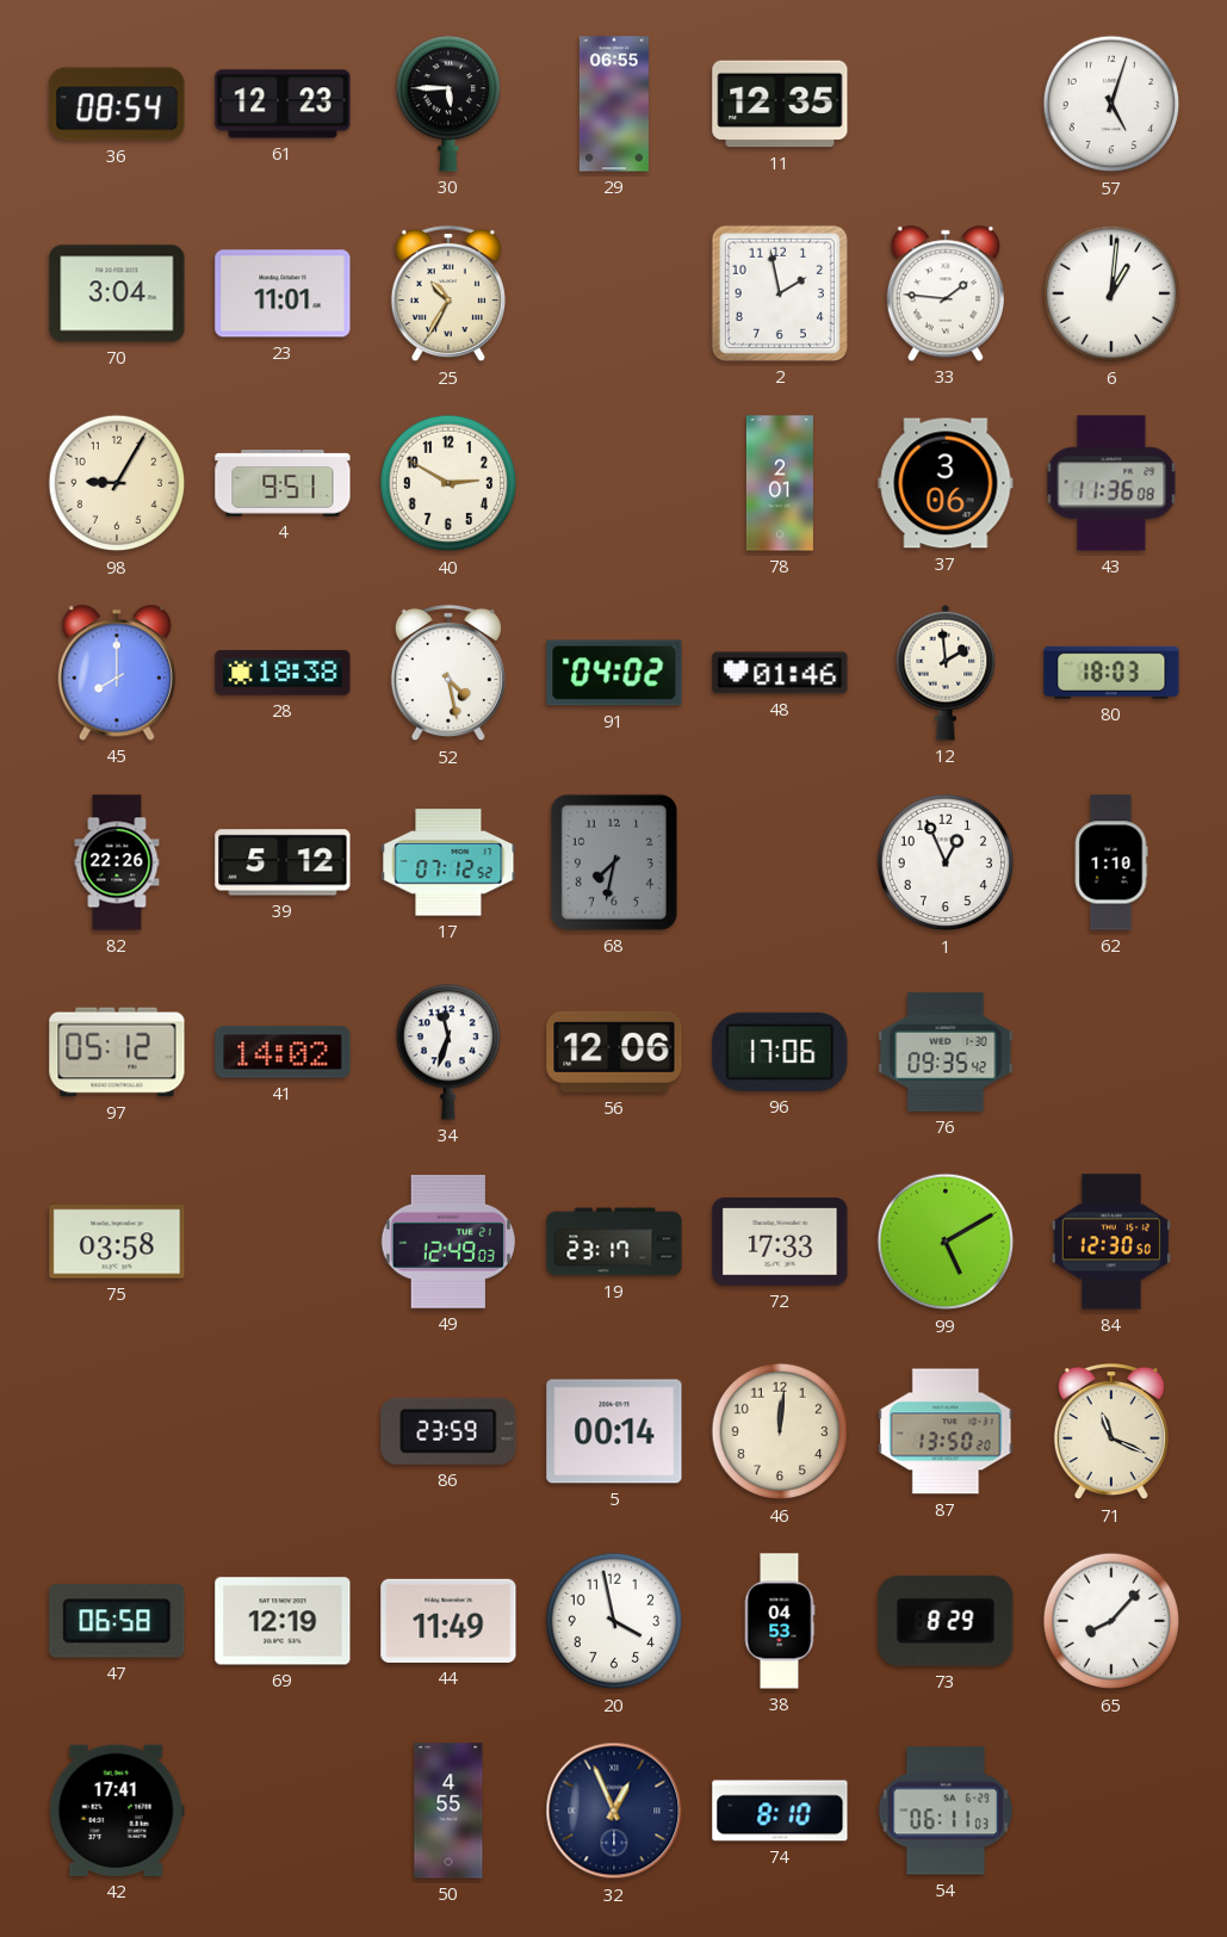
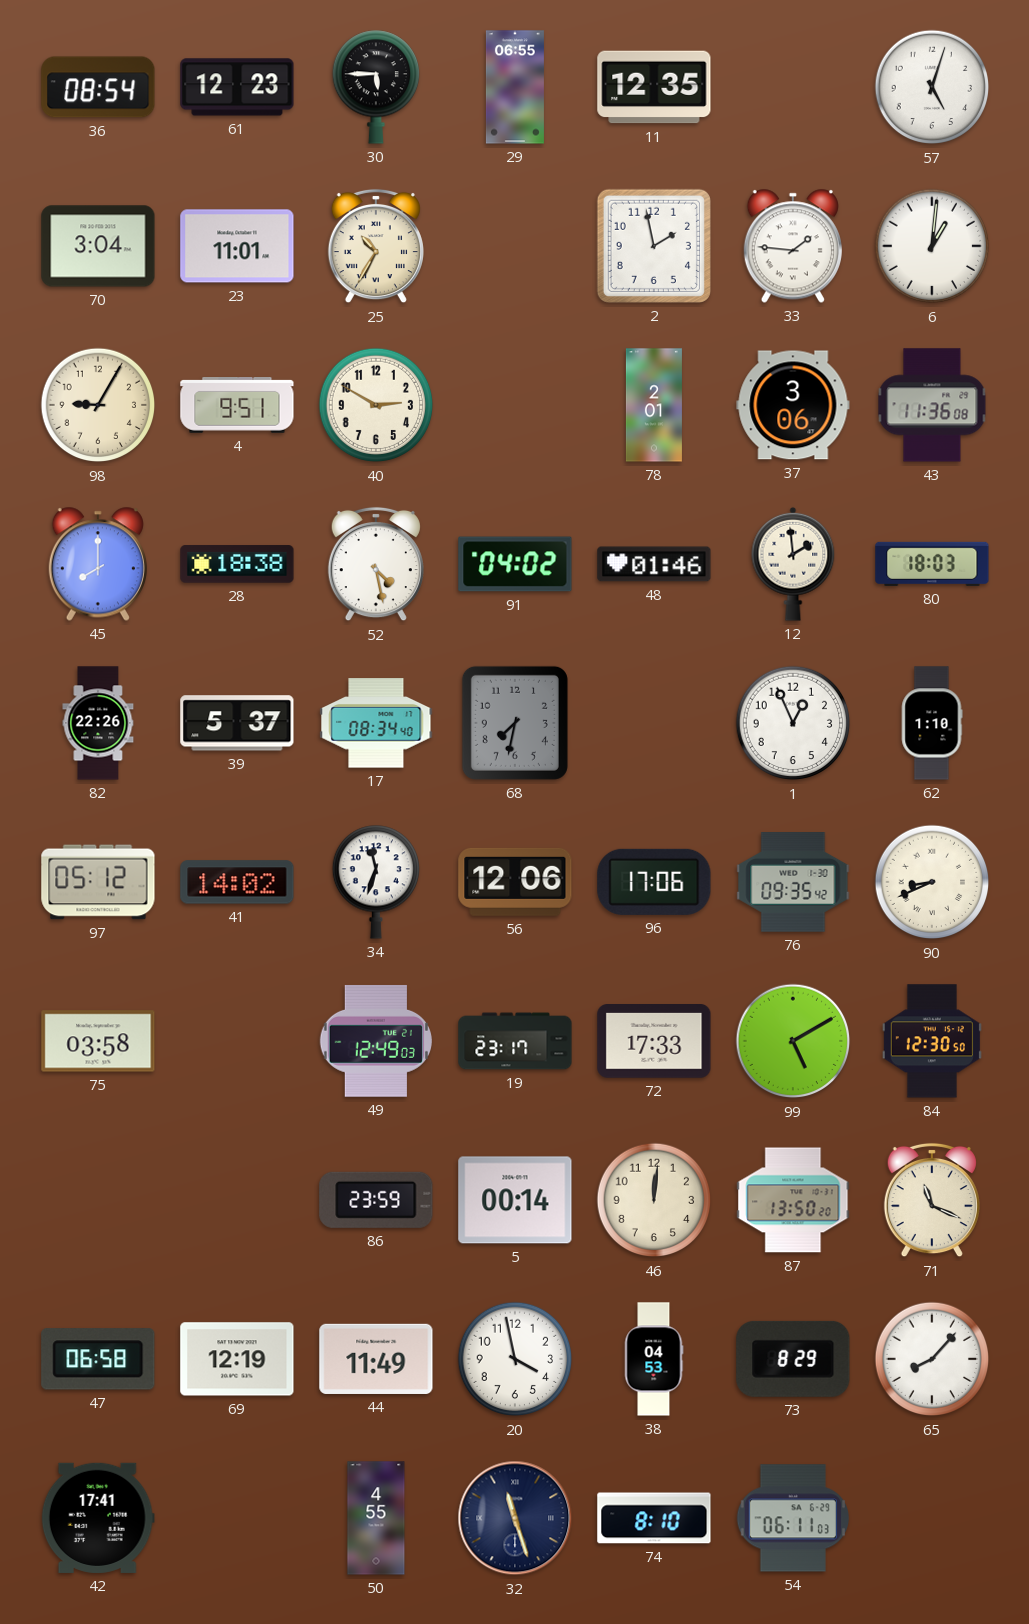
39: 5:12 -> 5:37 (237, 723)
17: 07:12 -> 08:34 (376, 723)
90: none -> 8:41 (932, 882)
32: 12:56 -> 11:27 (515, 1518)
